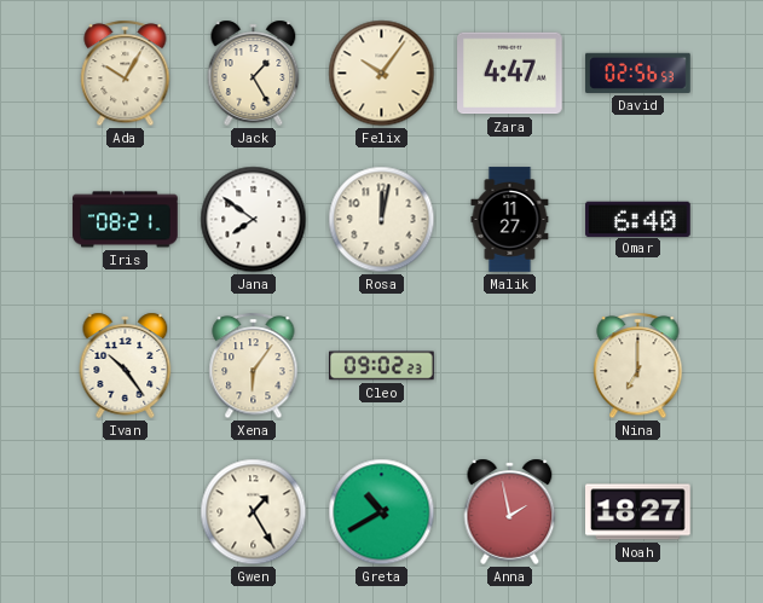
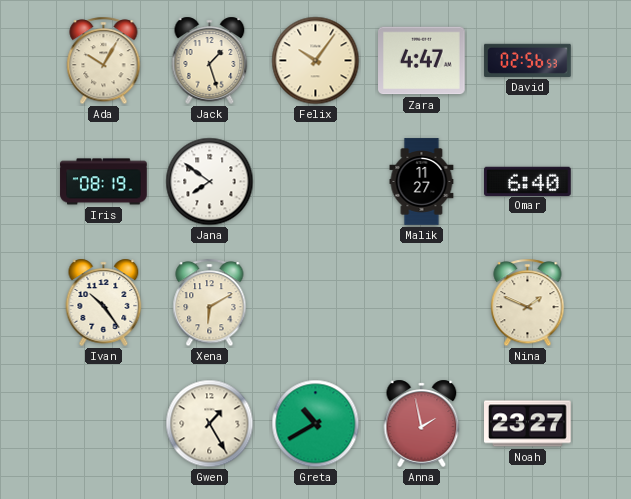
Jack: 1:25 -> 1:27 (210, 60)
Iris: 08:21 -> 08:19 (104, 182)
Rosa: 12:02 -> none (382, 220)
Xena: 6:06 -> 6:10 (210, 303)
Cleo: 09:02 -> none (382, 366)
Nina: 7:00 -> 1:49 (528, 303)
Noah: 18:27 -> 23:27 (528, 424)
